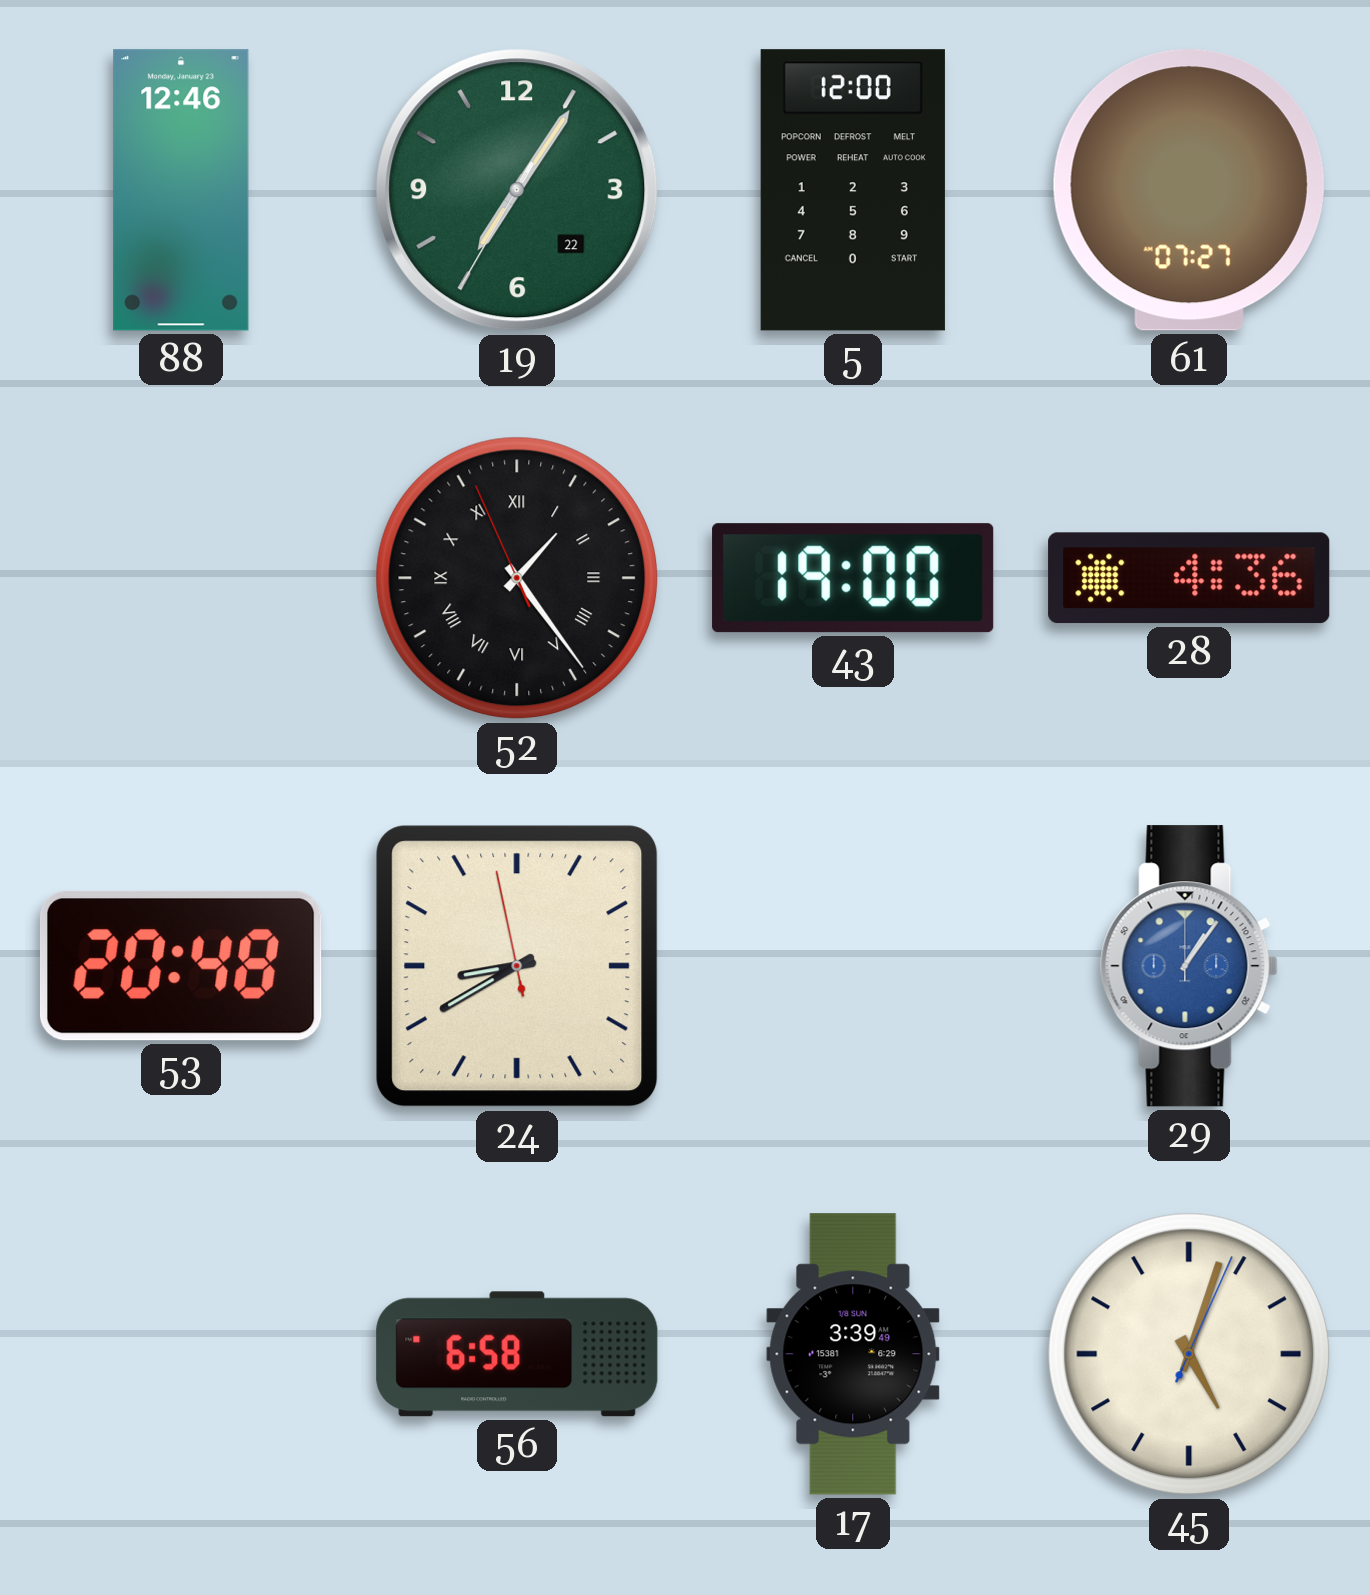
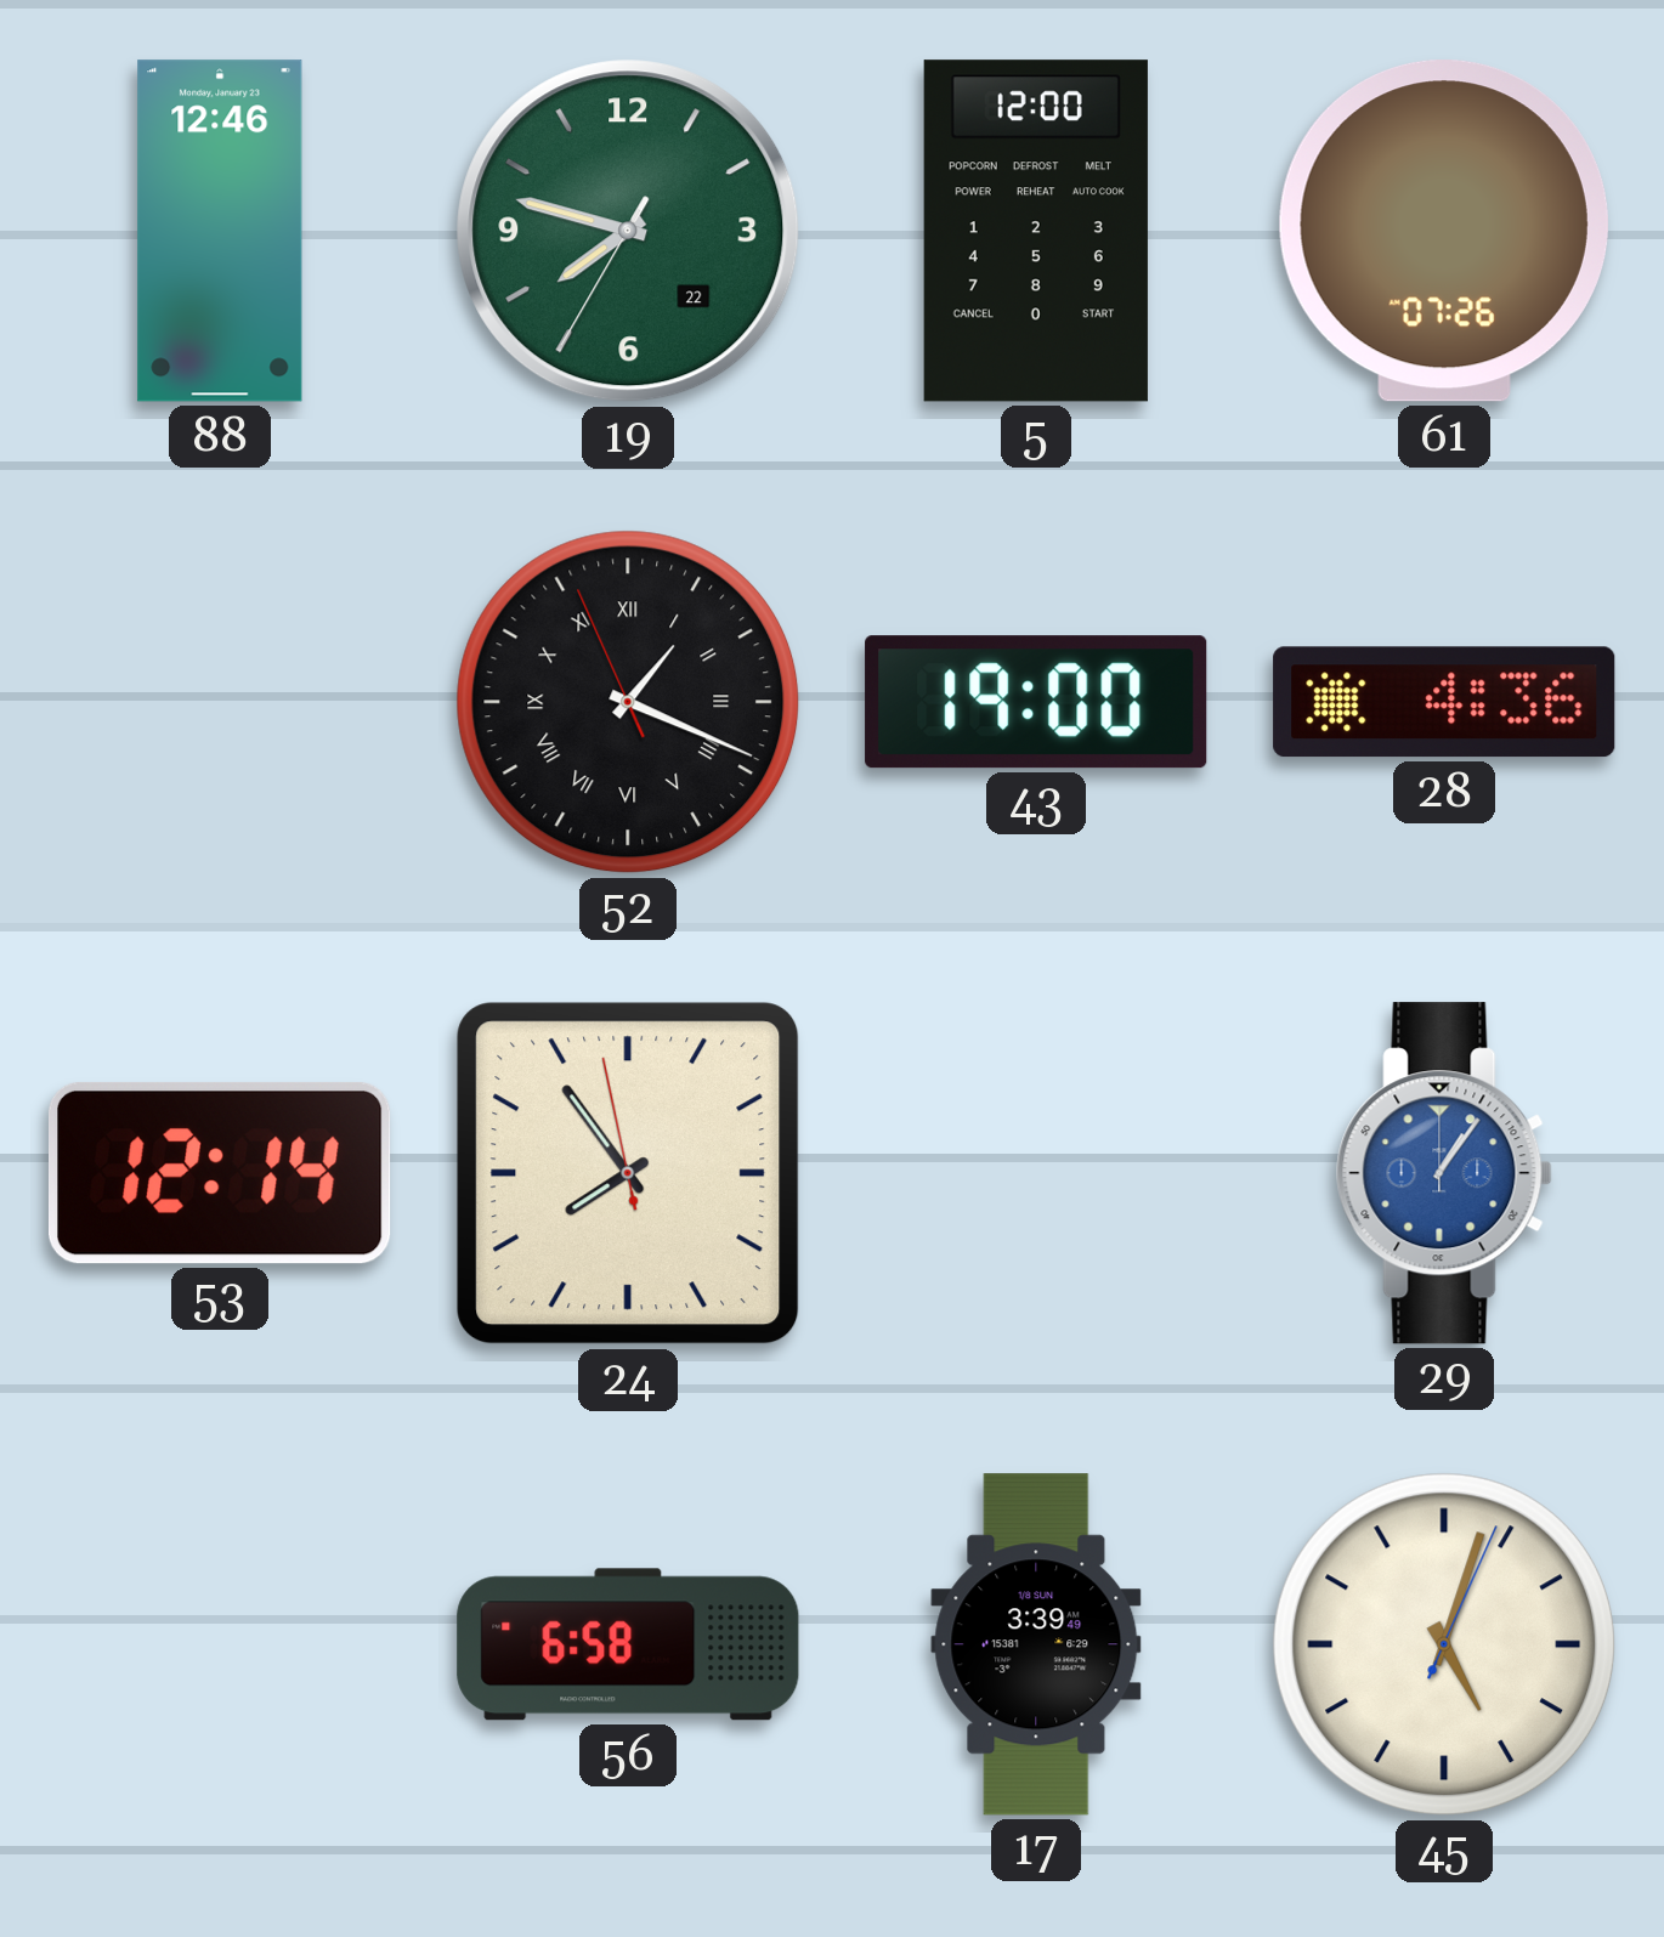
19: 7:05 -> 7:47 (628, 231)
61: 07:27 -> 07:26 (1444, 231)
52: 1:23 -> 1:18 (628, 702)
53: 20:48 -> 12:14 (220, 1173)
24: 8:39 -> 7:53 (628, 1173)
